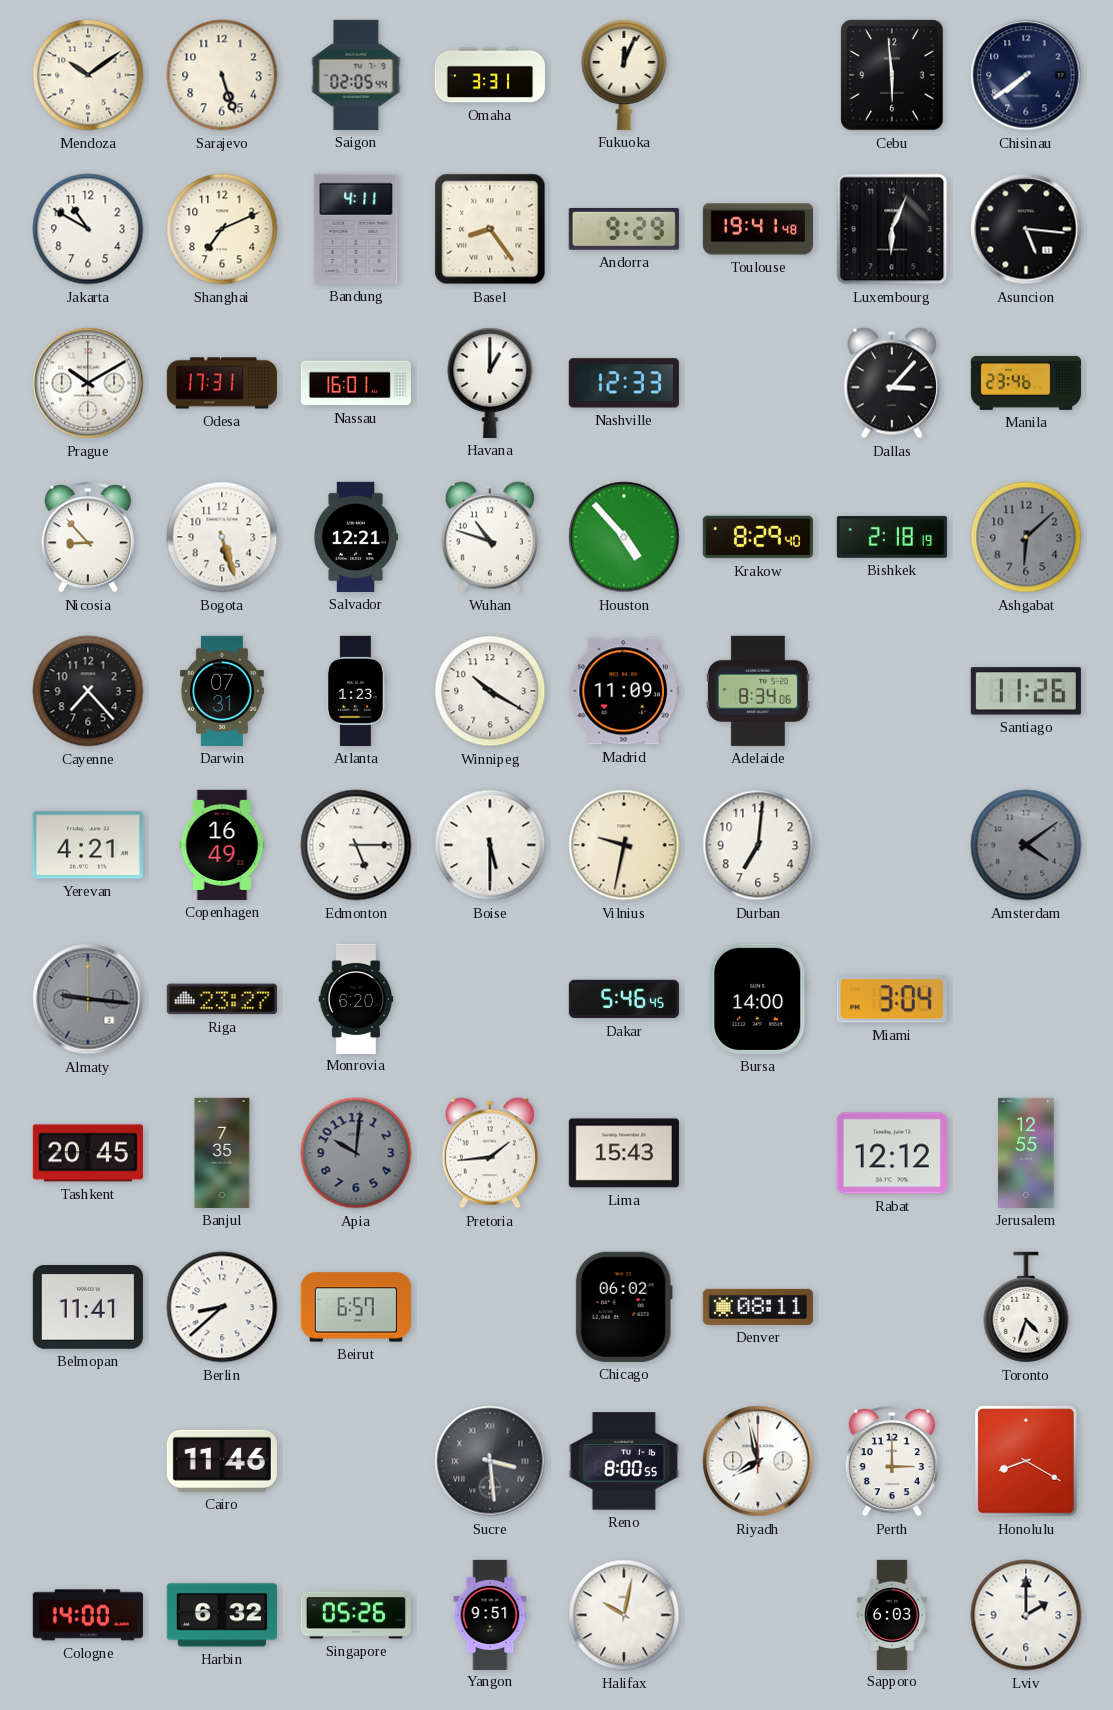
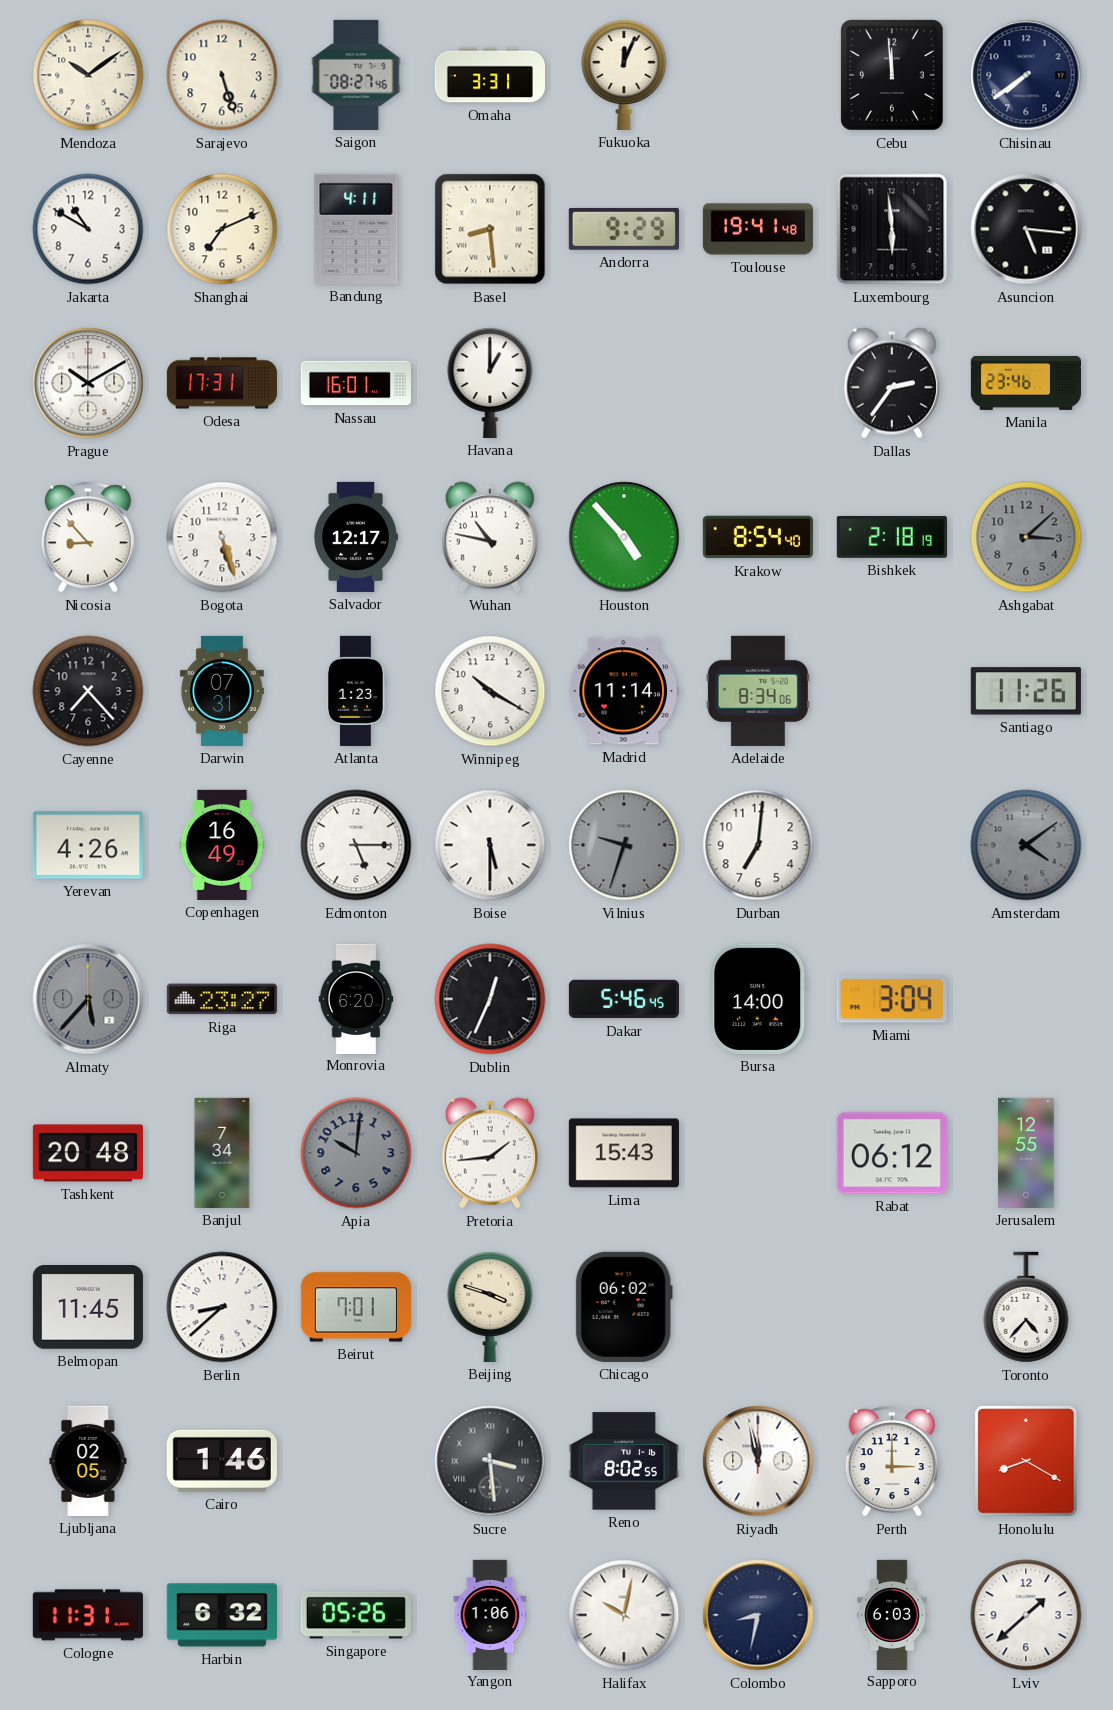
Saigon: 02:05 -> 08:27 (356, 75)
Cebu: 5:59 -> 11:59 (892, 75)
Basel: 8:24 -> 8:29 (490, 229)
Luxembourg: 6:04 -> 5:59 (892, 229)
Nashville: 12:33 -> none (624, 383)
Dallas: 3:07 -> 2:36 (892, 383)
Salvador: 12:21 -> 12:17 (356, 537)
Wuhan: 10:48 -> 10:47 (490, 537)
Krakow: 8:29 -> 8:54 (758, 537)
Ashgabat: 6:08 -> 3:08 (1026, 537)
Madrid: 11:09 -> 11:14 (624, 691)
Yerevan: 4:21 -> 4:26 (88, 845)
Vilnius: 9:32 -> 9:33 (624, 845)
Vilnius dial: cream -> grey (624, 845)
Almaty: 9:16 -> 5:37 (88, 999)
Dublin: none -> 12:34 (490, 999)
Tashkent: 20:45 -> 20:48 (88, 1153)
Banjul: 7:35 -> 7:34 (222, 1153)
Rabat: 12:12 -> 06:12 (892, 1153)
Belmopan: 11:41 -> 11:45 (88, 1308)
Beirut: 6:57 -> 7:01 (356, 1307)
Beijing: none -> 3:48 (490, 1306)
Denver: 08:11 -> none (758, 1307)
Toronto: 4:33 -> 4:37 (1026, 1307)
Ljubljana: none -> 02:05 (88, 1461)
Cairo: 11:46 -> 1:46 (222, 1461)
Reno: 8:00 -> 8:02 (624, 1461)
Riyadh: 7:58 -> 11:58 (758, 1461)
Cologne: 14:00 -> 11:31 (88, 1615)
Yangon: 9:51 -> 1:06 (490, 1614)
Colombo: none -> 8:32 (758, 1615)
Lviv: 2:00 -> 1:38 (1026, 1615)
